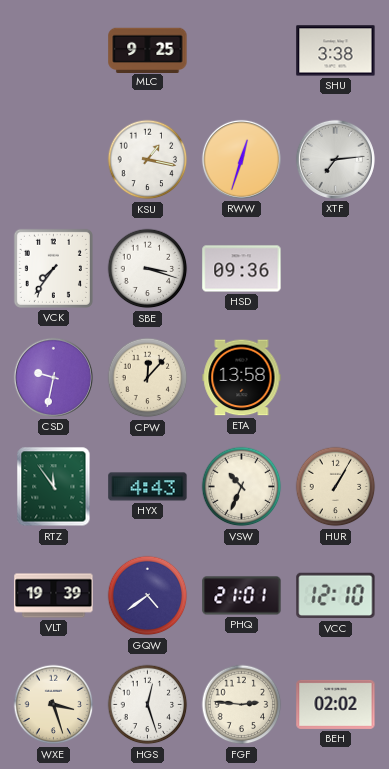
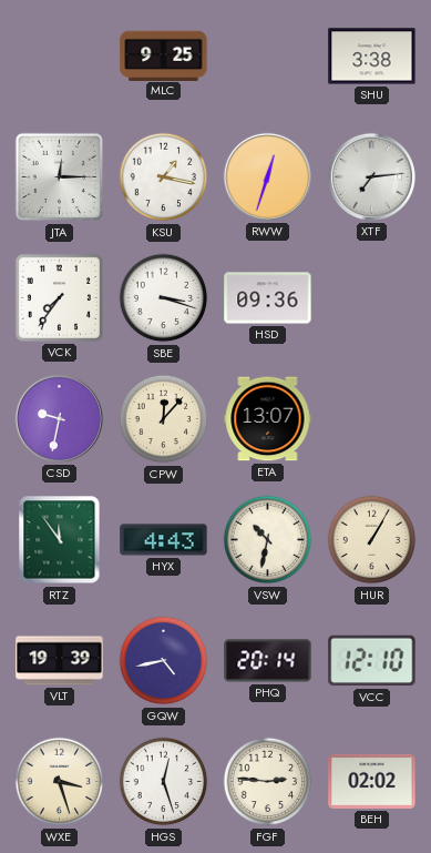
JTA: none -> 12:15 (60, 177)
ETA: 13:58 -> 13:07 (268, 419)
VSW: 10:34 -> 10:32 (268, 540)
GQW: 4:39 -> 4:43 (164, 661)
PHQ: 21:01 -> 20:14 (268, 661)
